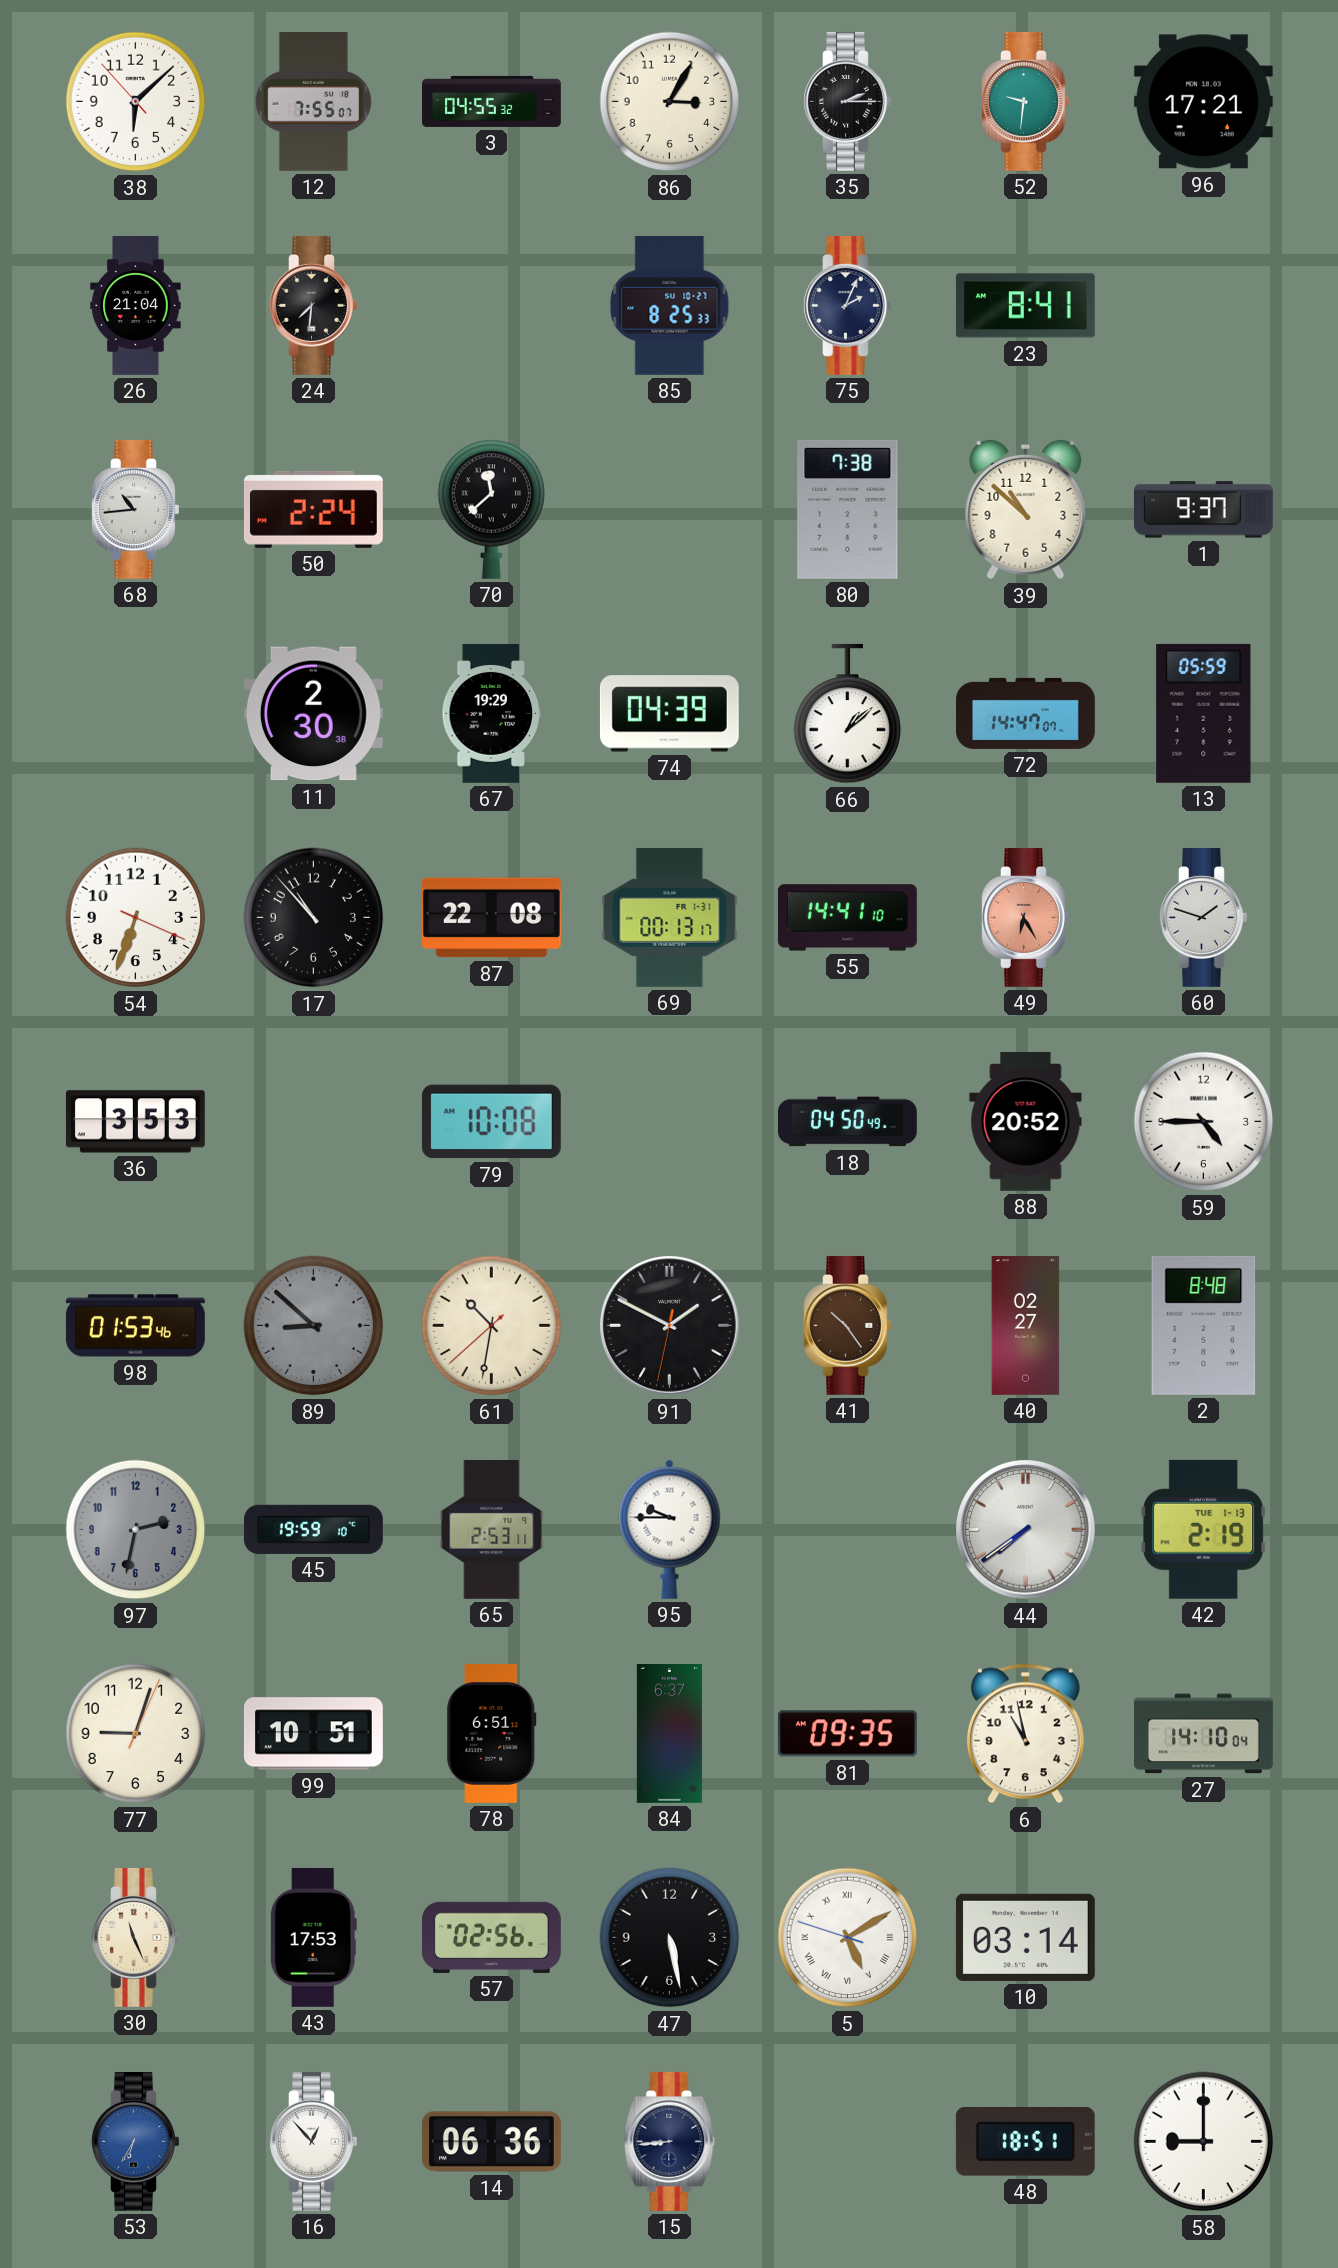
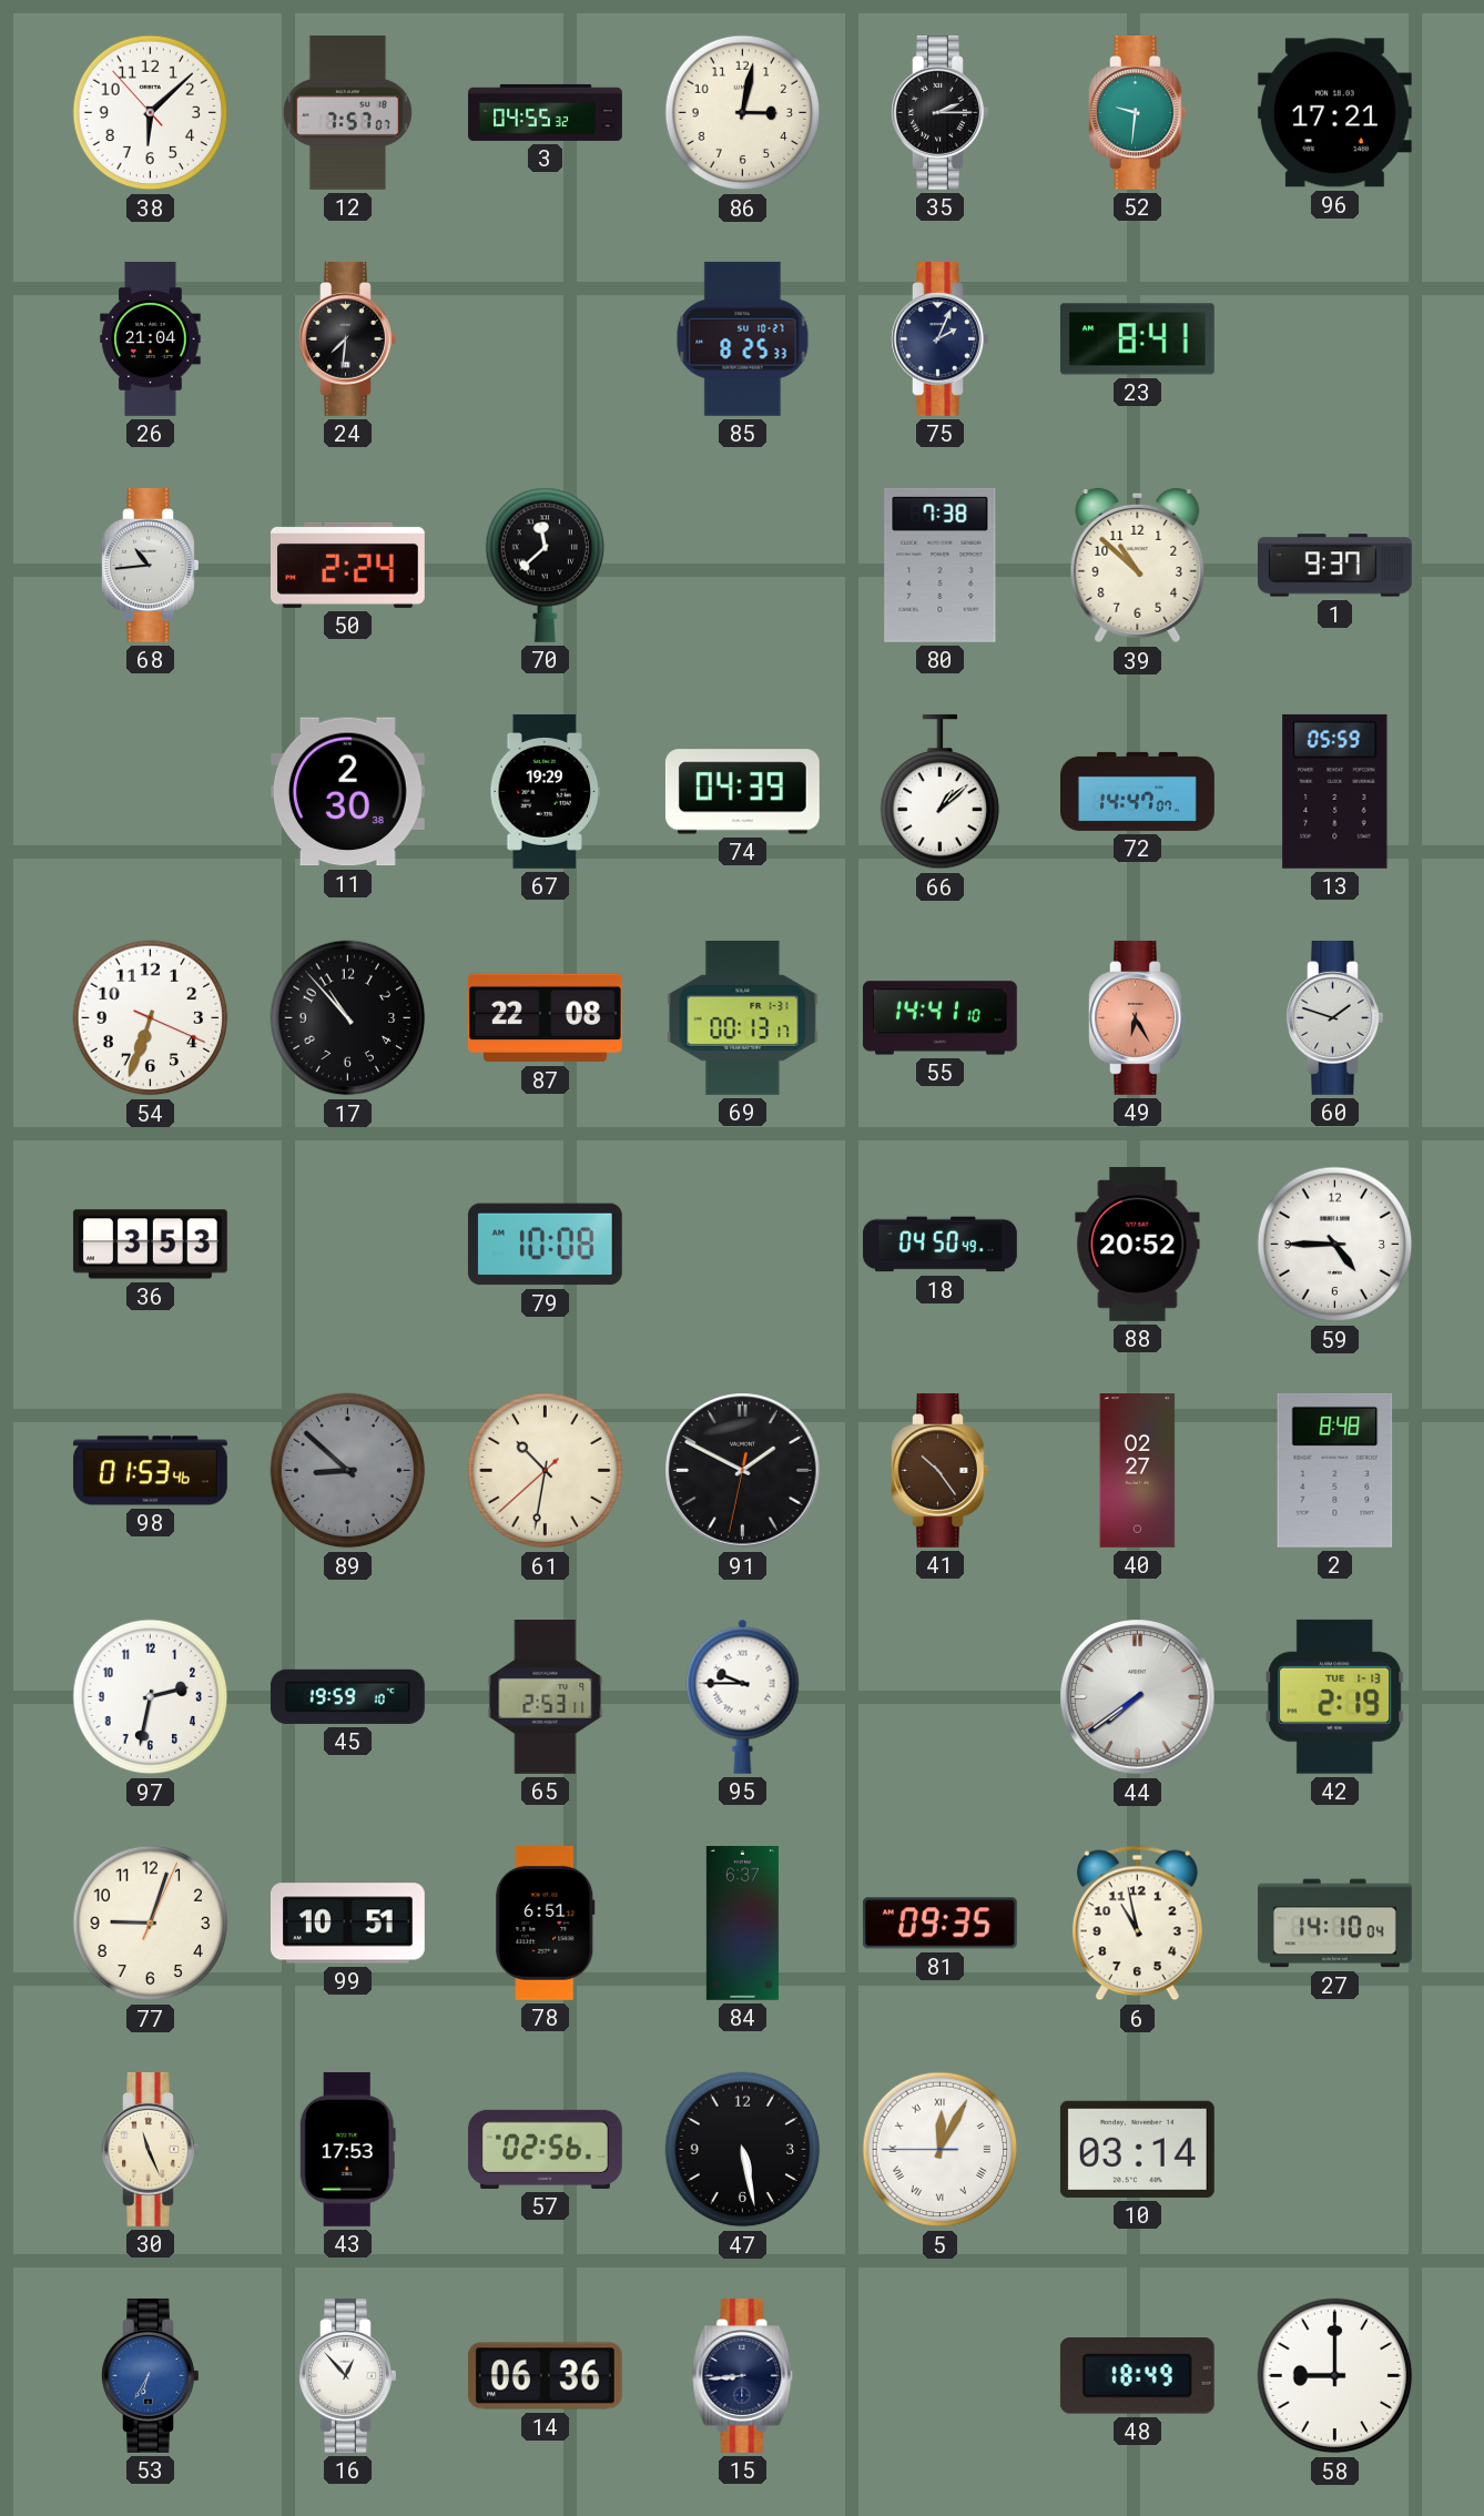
12: 7:55 -> 7:57 (347, 113)
86: 3:05 -> 3:02 (743, 113)
97 dial: grey -> white (151, 1697)
5: 5:09 -> 12:04 (941, 2150)
48: 18:51 -> 18:49 (1137, 2376)
